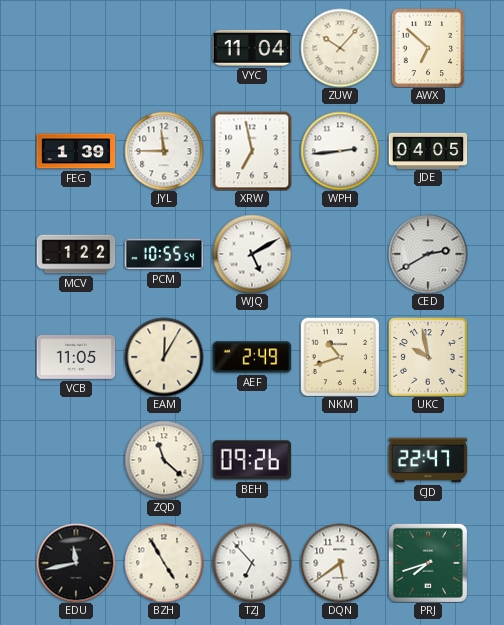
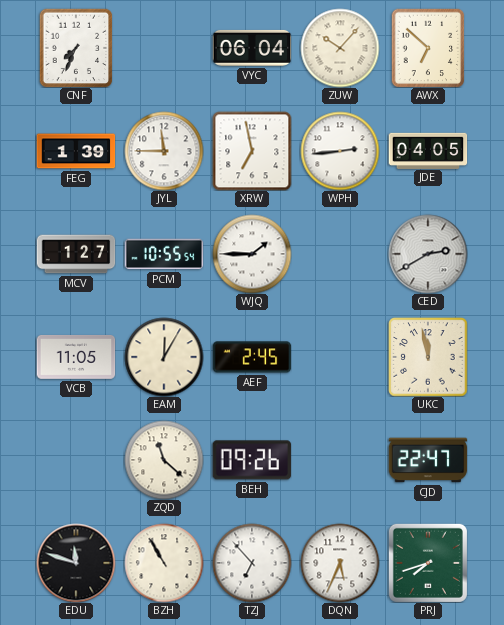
CNF: none -> 7:34 (76, 48)
VYC: 11:04 -> 06:04 (252, 48)
MCV: 1:22 -> 1:27 (76, 254)
WJQ: 5:10 -> 1:45 (252, 254)
AEF: 2:49 -> 2:45 (252, 357)
NKM: 10:42 -> none (340, 357)
UKC: 9:58 -> 11:58 (428, 357)
EDU: 11:43 -> 11:48 (76, 563)
BZH: 4:55 -> 10:55 (164, 563)
DQN: 5:39 -> 5:34 (340, 563)
